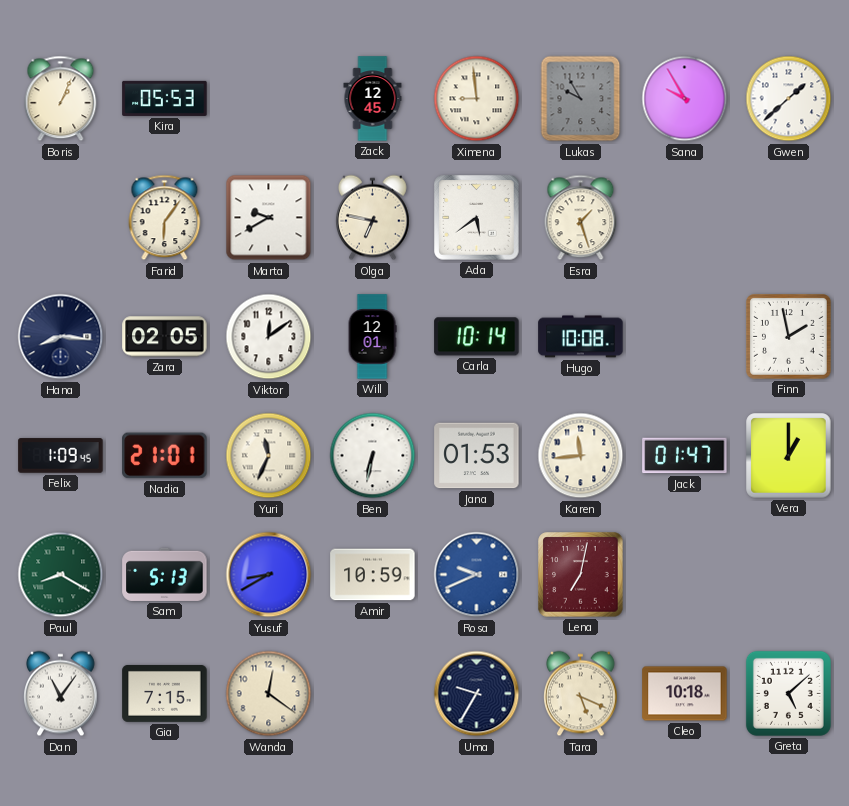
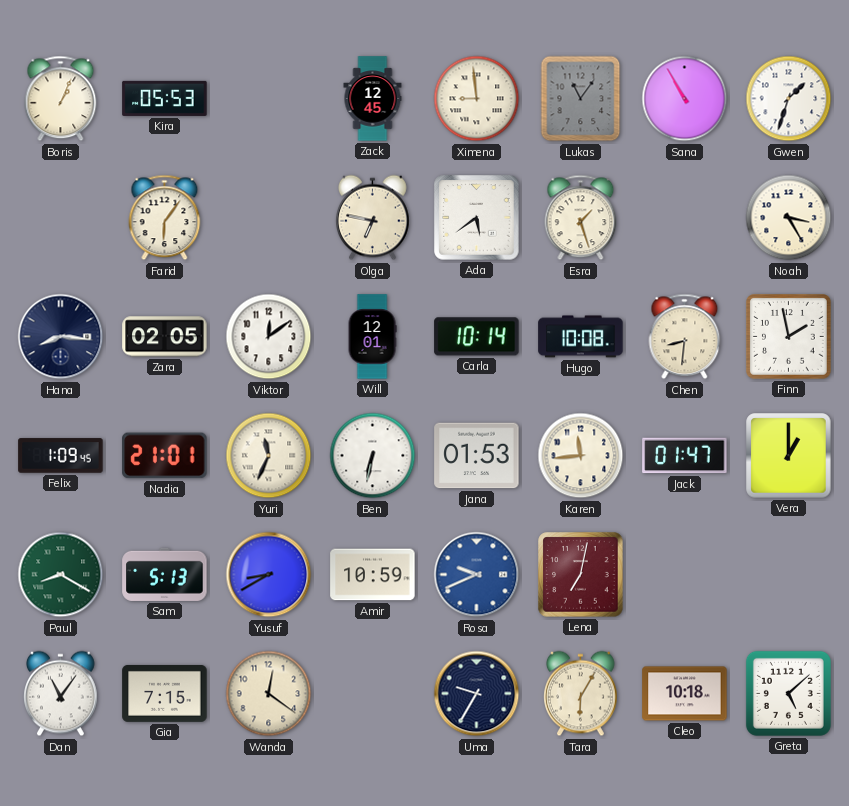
Lukas: 9:55 -> 11:06 (581, 99)
Sana: 9:55 -> 10:55 (685, 99)
Gwen: 1:38 -> 1:33 (789, 99)
Marta: 9:40 -> none (269, 218)
Noah: none -> 3:25 (789, 218)
Chen: none -> 8:31 (685, 337)
Tara: 5:19 -> 6:05 (581, 694)
